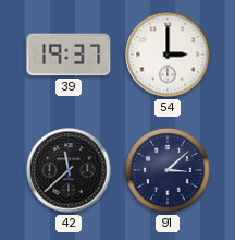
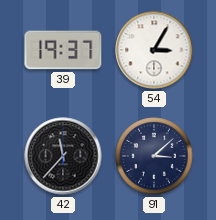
54: 3:00 -> 3:05 (154, 50)
42: 11:38 -> 11:37 (63, 156)
